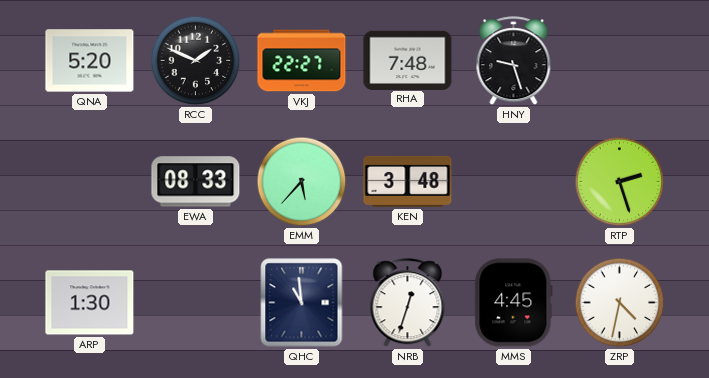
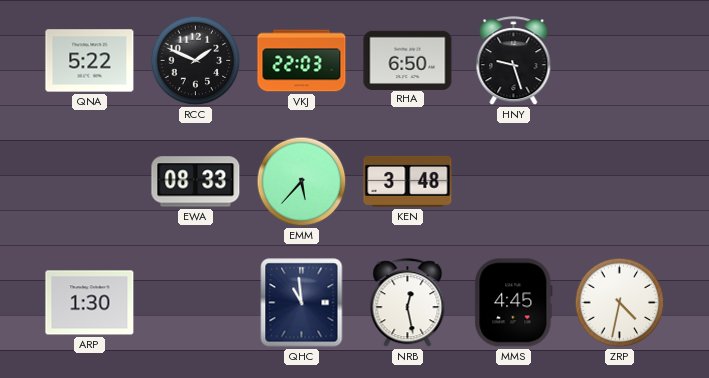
QNA: 5:20 -> 5:22 (90, 61)
VKJ: 22:27 -> 22:03 (302, 61)
RHA: 7:48 -> 6:50 (408, 60)
RTP: 2:27 -> none (620, 182)
NRB: 12:33 -> 12:28 (408, 303)
